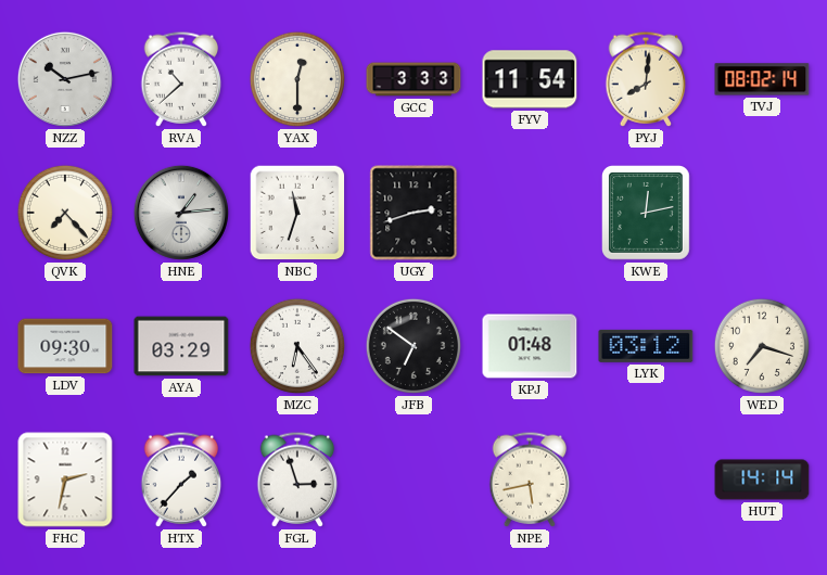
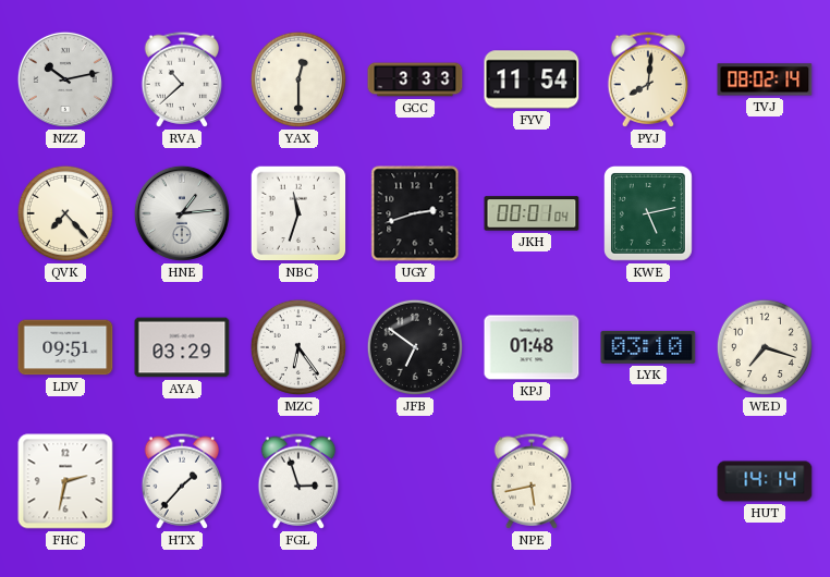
JKH: none -> 00:01 (532, 213)
KWE: 12:13 -> 5:13 (649, 214)
LDV: 09:30 -> 09:51 (65, 347)
LYK: 03:12 -> 03:10 (648, 347)
